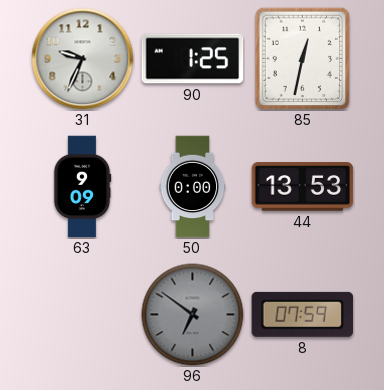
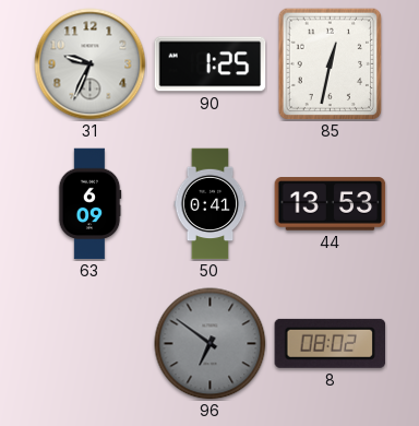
63: 9:09 -> 6:09 (89, 204)
50: 0:00 -> 0:41 (211, 204)
8: 07:59 -> 08:02 (331, 343)
